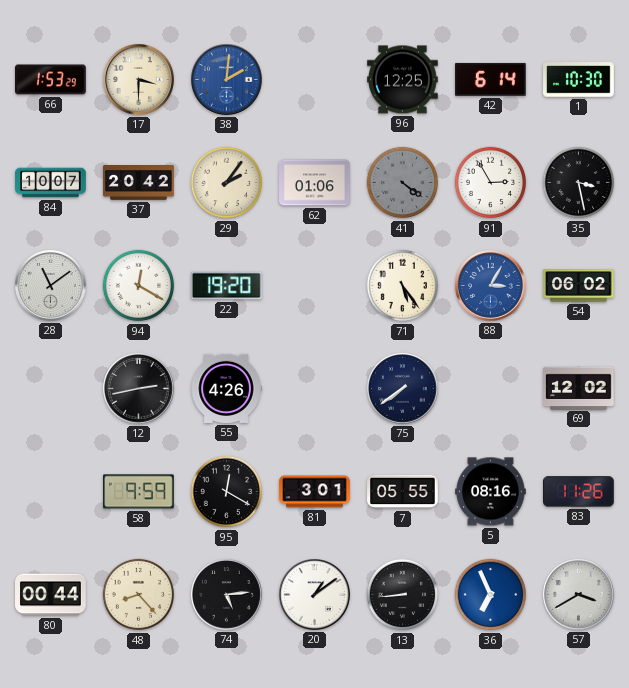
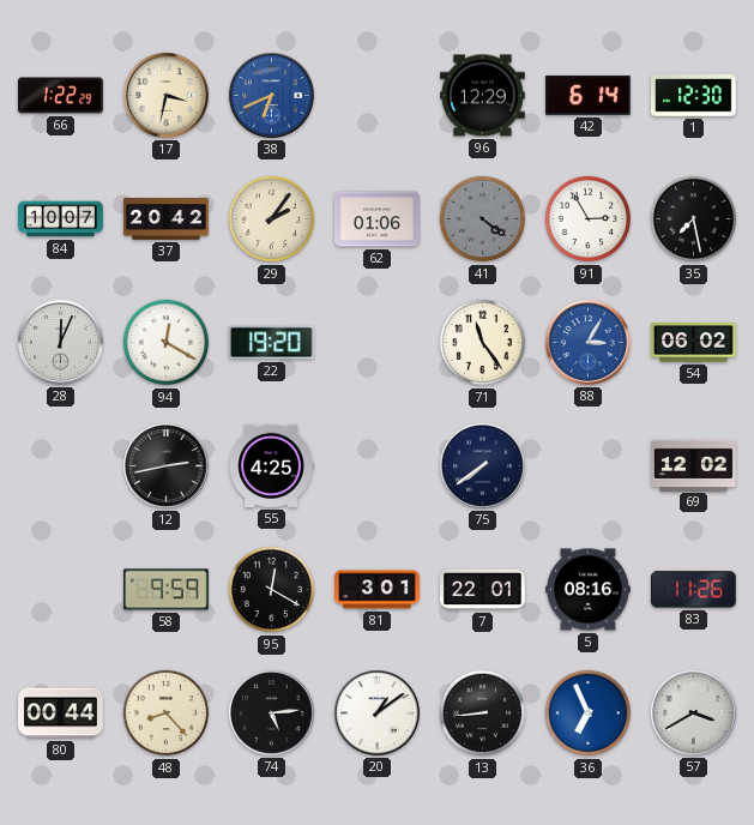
66: 1:53 -> 1:22 (61, 96)
17: 3:30 -> 3:32 (167, 96)
38: 2:01 -> 6:41 (272, 96)
96: 12:25 -> 12:29 (483, 96)
1: 10:30 -> 12:30 (694, 96)
35: 3:28 -> 7:28 (694, 219)
28: 11:09 -> 12:04 (61, 343)
71: 5:24 -> 11:24 (483, 343)
55: 4:26 -> 4:25 (271, 465)
7: 05:55 -> 22:01 (483, 590)
